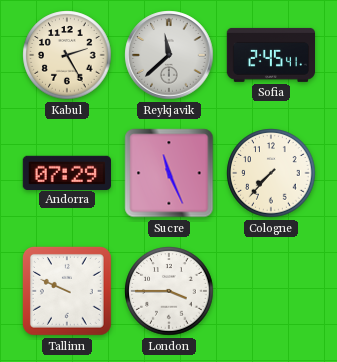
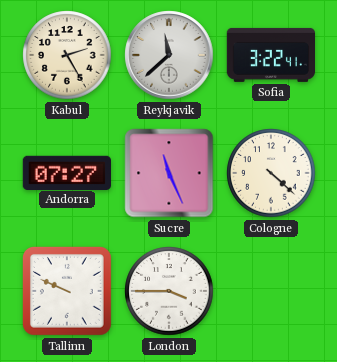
Sofia: 2:45 -> 3:22 (270, 55)
Andorra: 07:29 -> 07:27 (66, 172)
Cologne: 7:37 -> 4:22 (271, 173)
